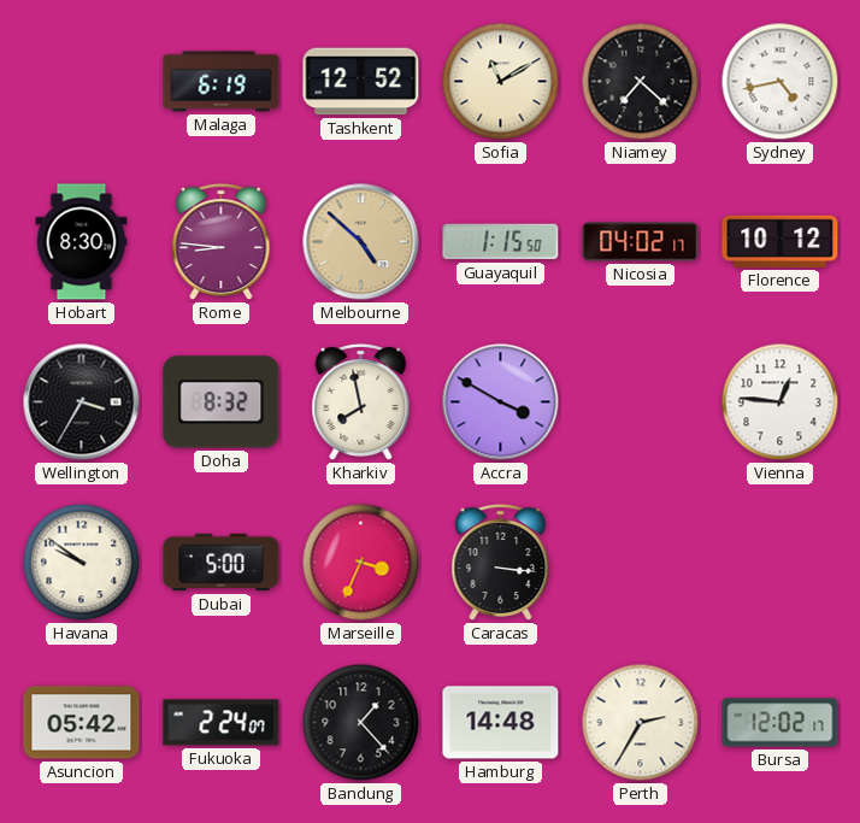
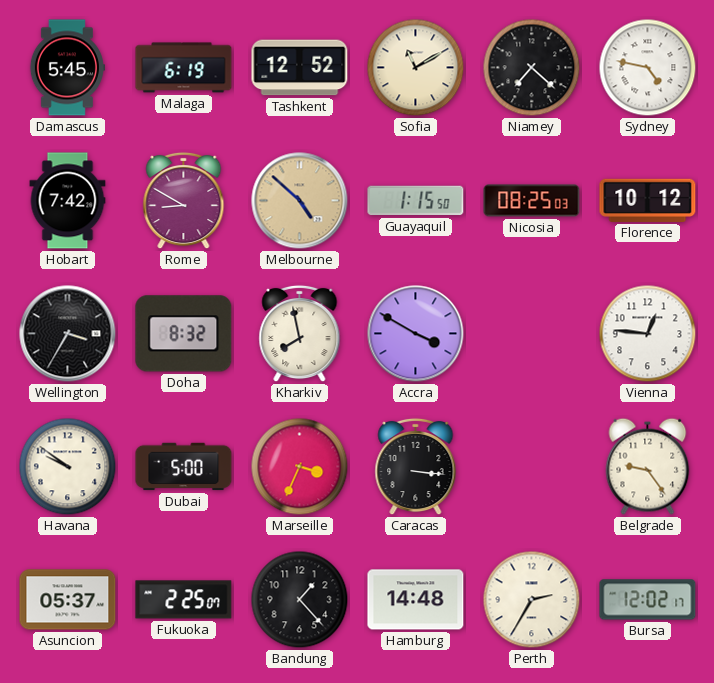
Damascus: none -> 5:45 (67, 68)
Sydney: 4:43 -> 4:47 (648, 68)
Hobart: 8:30 -> 7:42 (68, 201)
Rome: 8:46 -> 8:50 (184, 201)
Nicosia: 04:02 -> 08:25 (532, 201)
Belgrade: none -> 9:24 (648, 466)
Asuncion: 05:42 -> 05:37 (68, 600)
Fukuoka: 2:24 -> 2:25 (184, 600)
